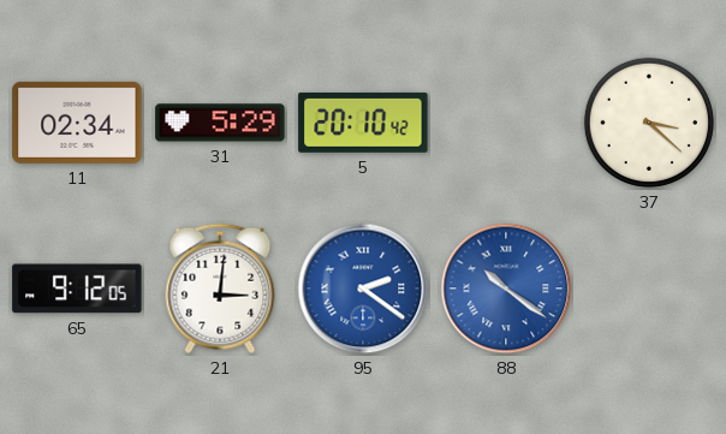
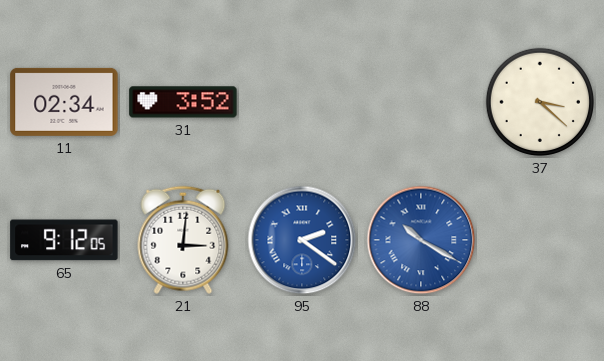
31: 5:29 -> 3:52 (183, 102)
5: 20:10 -> none (363, 123)
88: 10:21 -> 10:20 (421, 240)
